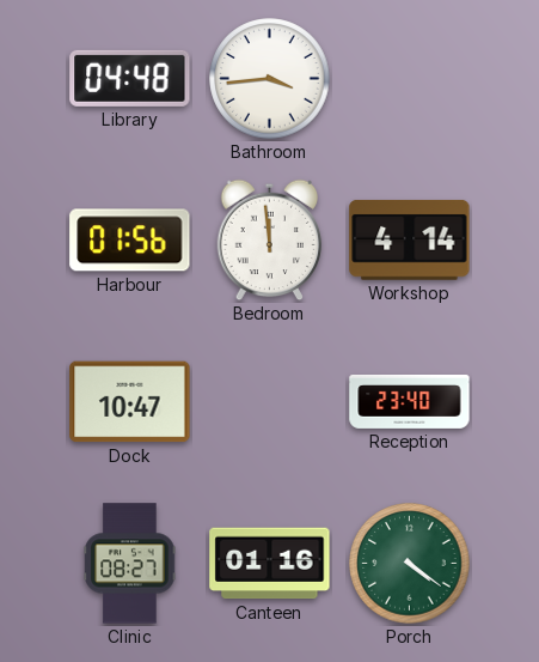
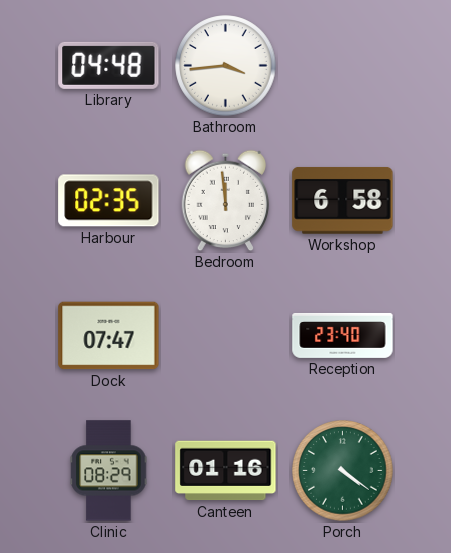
Harbour: 01:56 -> 02:35 (109, 201)
Workshop: 4:14 -> 6:58 (343, 201)
Dock: 10:47 -> 07:47 (109, 336)
Clinic: 08:27 -> 08:29 (109, 471)
